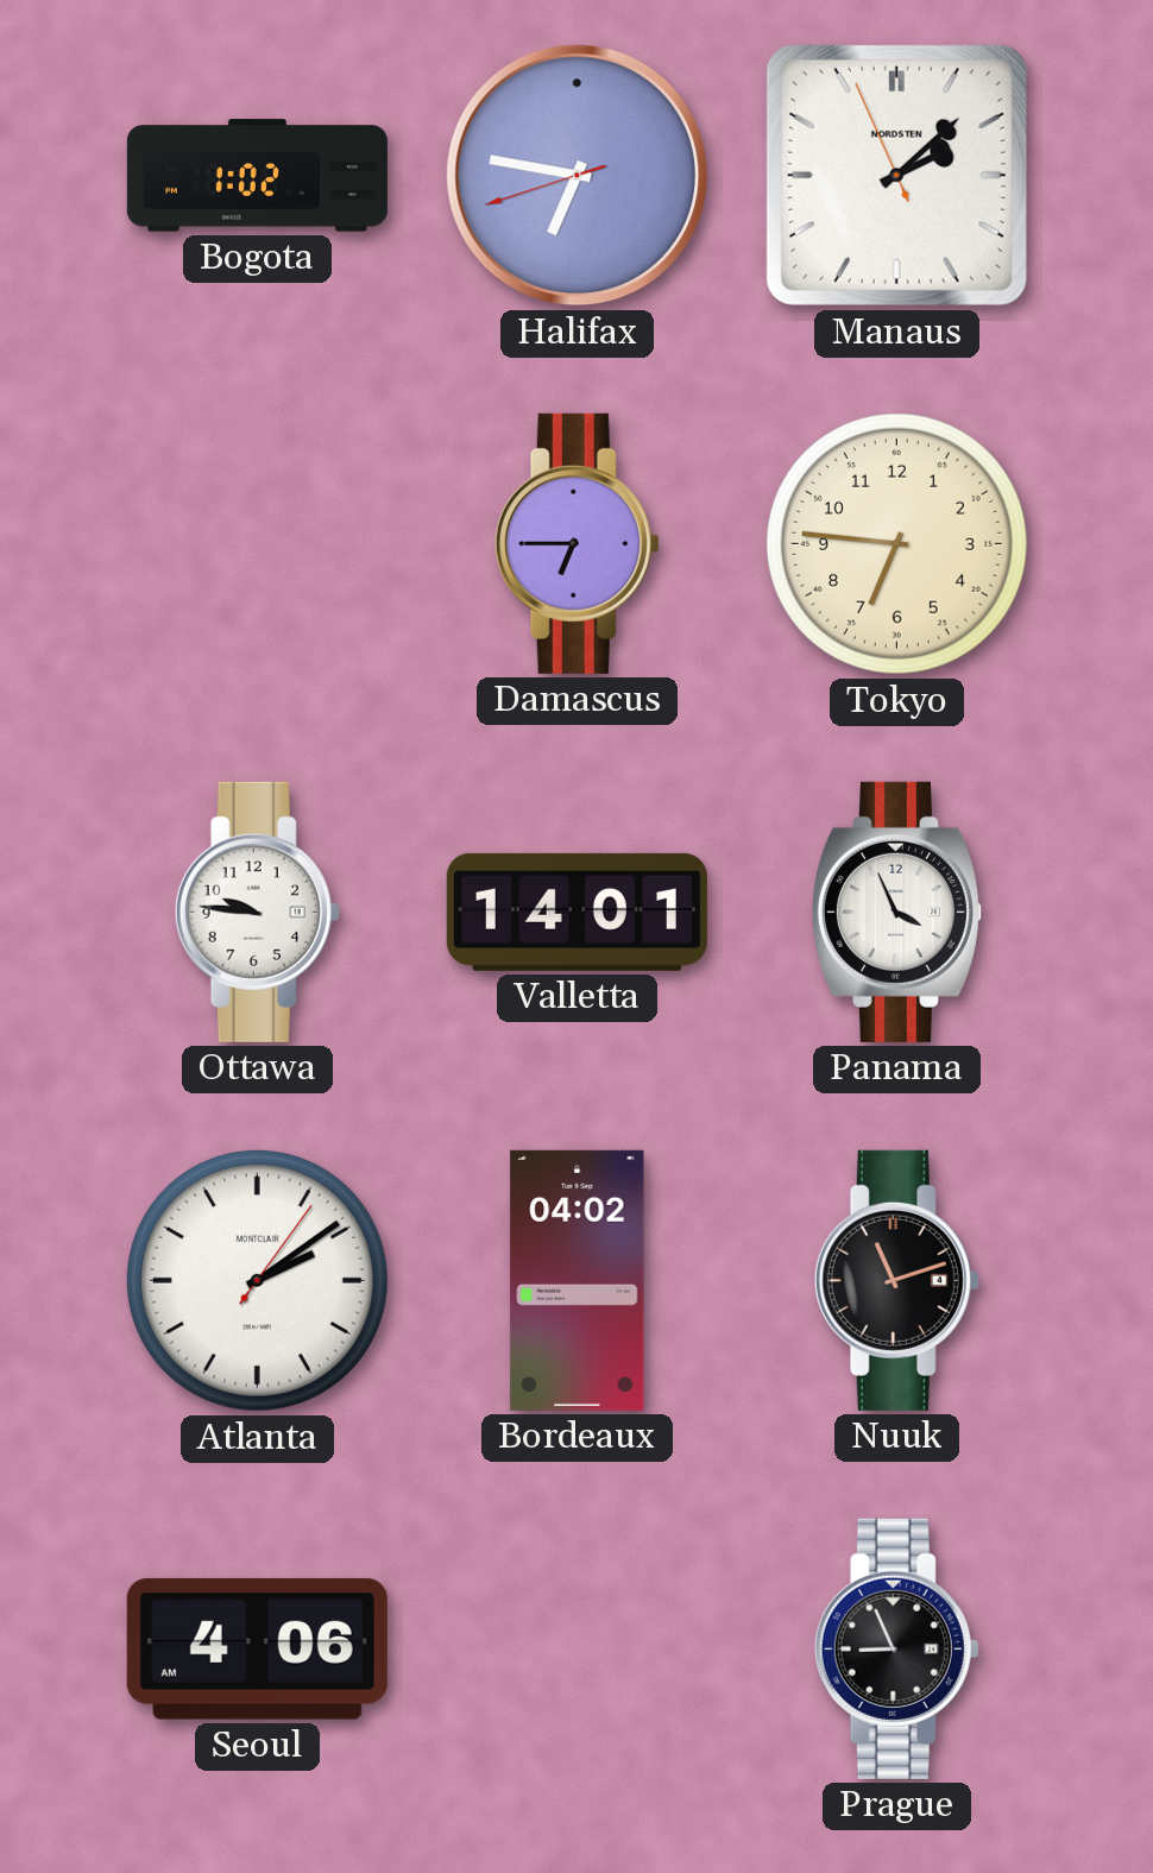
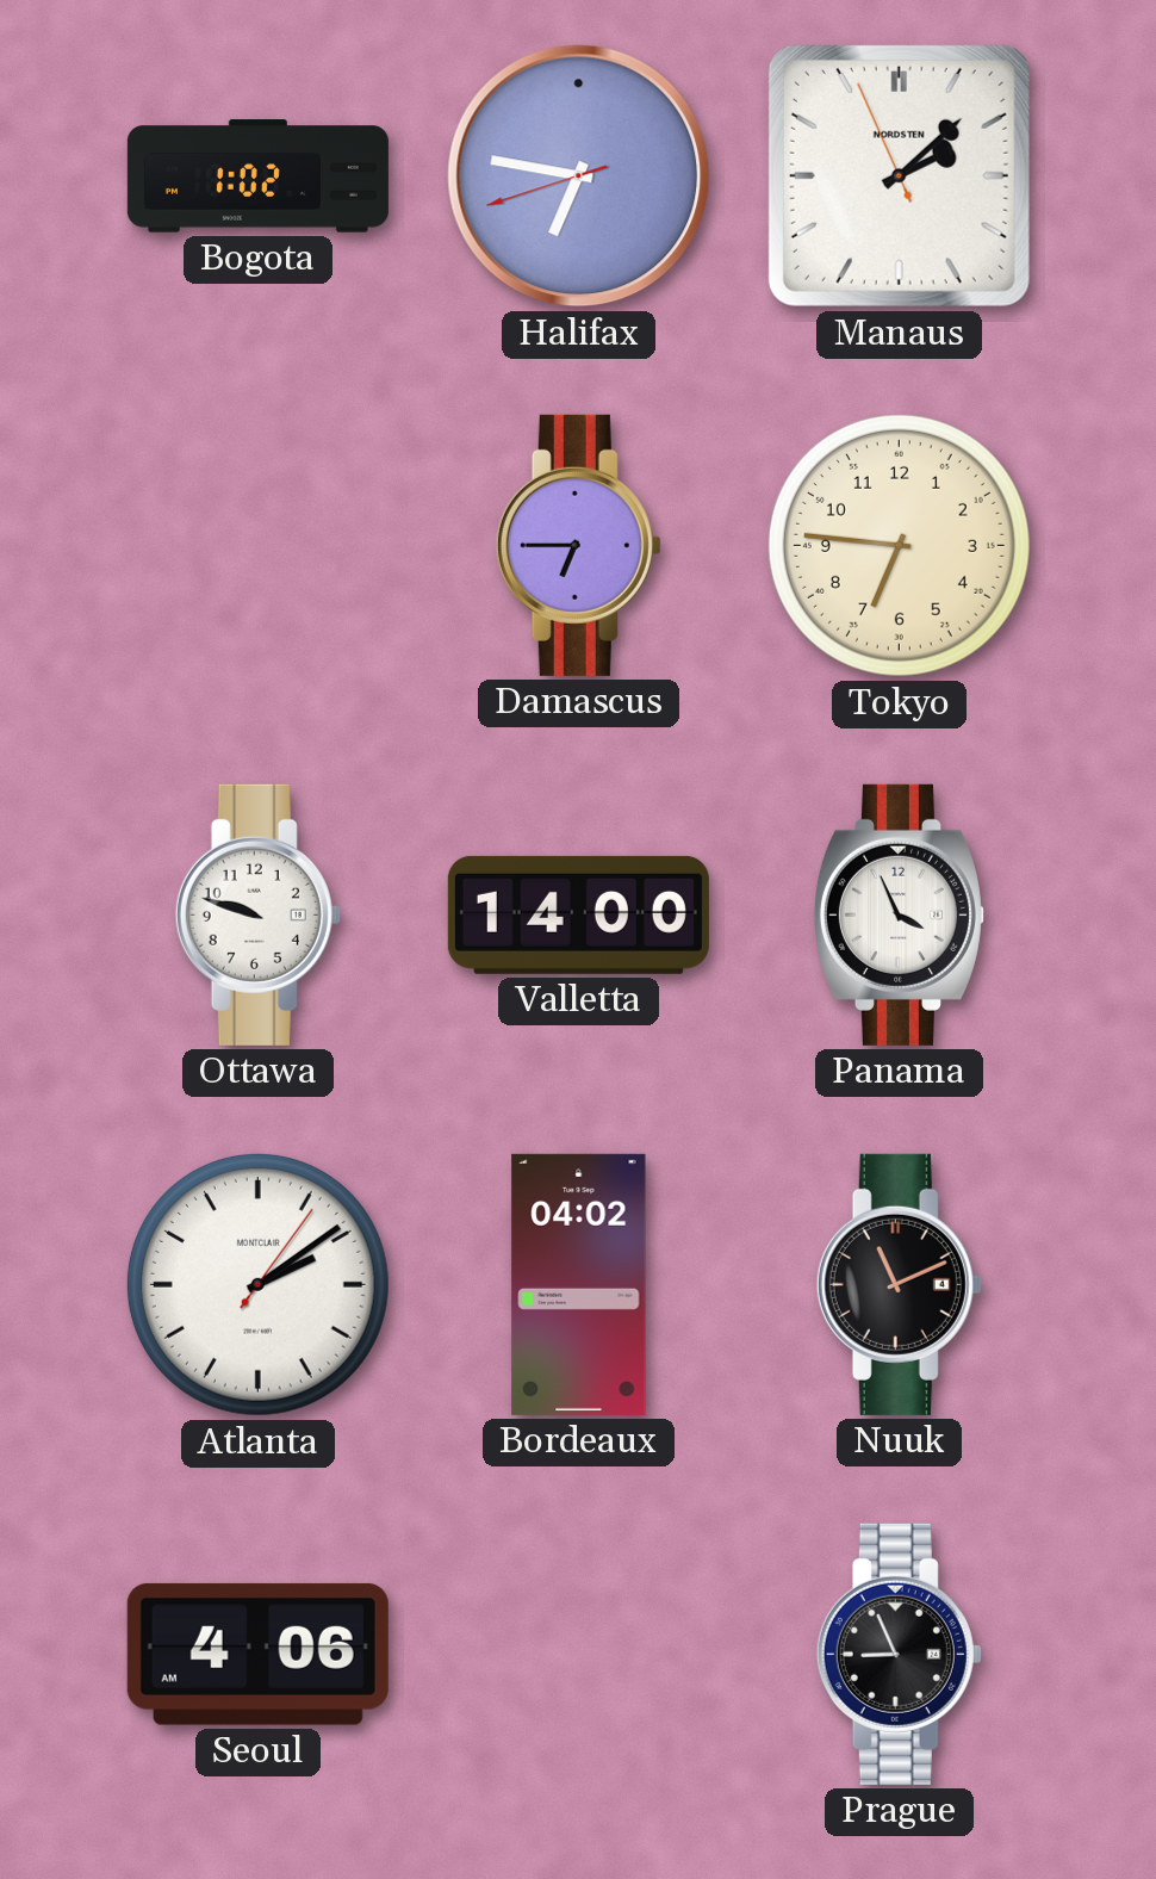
Ottawa: 9:46 -> 9:48 (257, 914)
Valletta: 14:01 -> 14:00 (578, 914)
Nuuk: 11:12 -> 11:11 (899, 1284)
